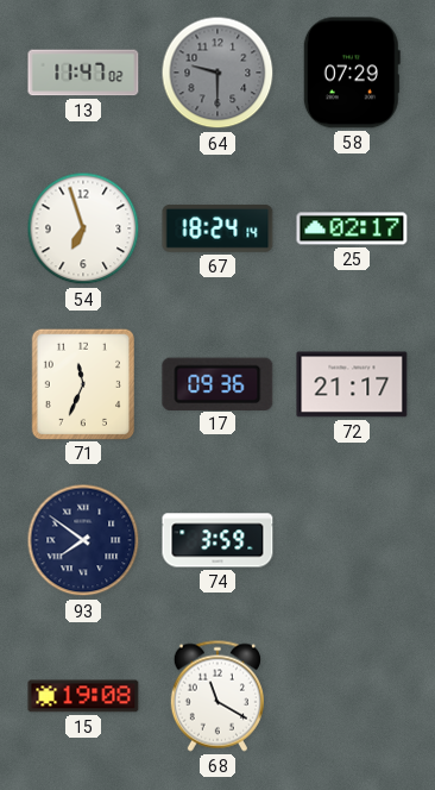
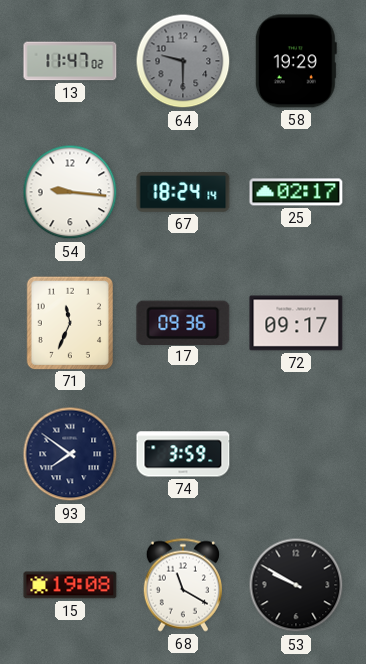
58: 07:29 -> 19:29 (296, 61)
54: 6:57 -> 9:16 (70, 192)
72: 21:17 -> 09:17 (296, 323)
53: none -> 9:50 (296, 585)
